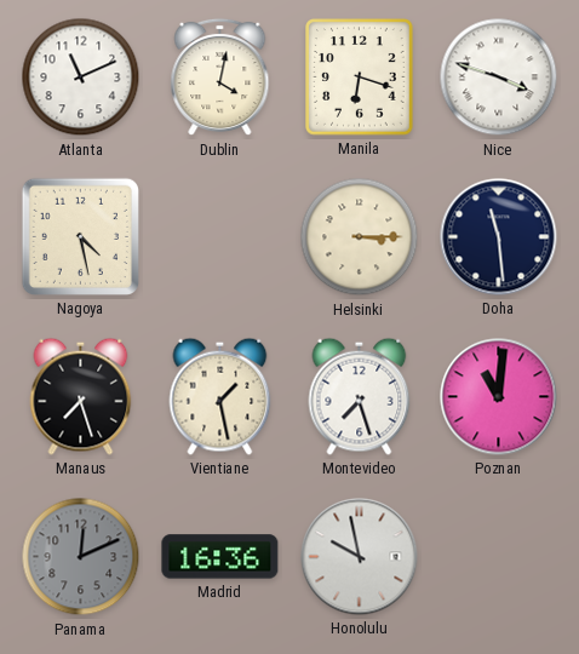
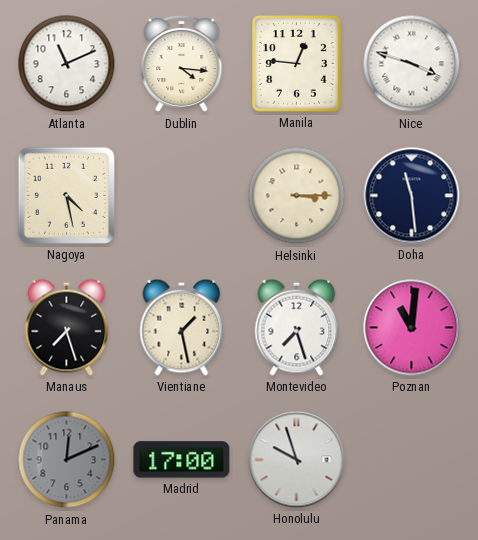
Dublin: 4:02 -> 4:16 (182, 64)
Manila: 6:18 -> 12:46 (297, 64)
Madrid: 16:36 -> 17:00 (182, 460)
Honolulu: 9:58 -> 9:57 (297, 460)
